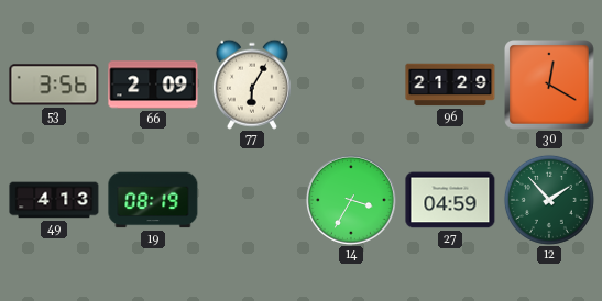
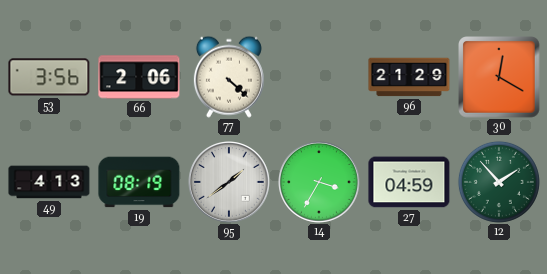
66: 2:09 -> 2:06 (139, 77)
77: 6:05 -> 4:22 (229, 77)
95: none -> 1:39 (230, 183)
